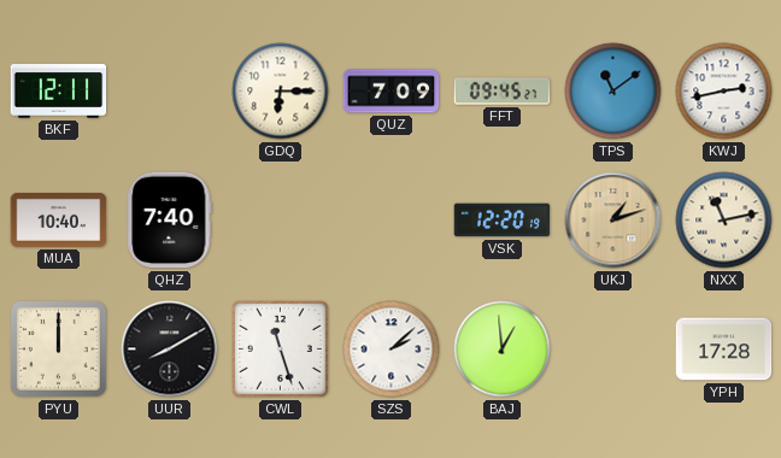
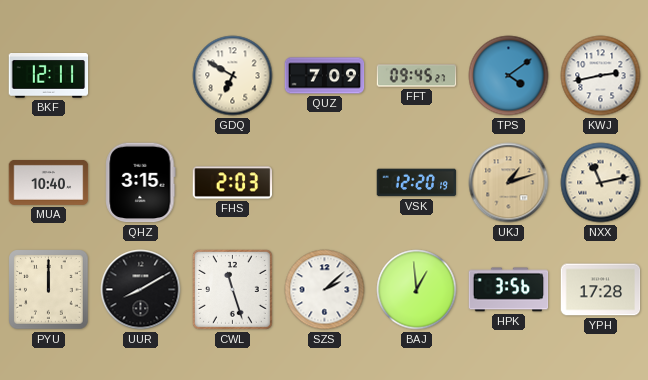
GDQ: 6:15 -> 6:50 (233, 76)
TPS: 11:09 -> 4:09 (509, 76)
QHZ: 7:40 -> 3:15 (141, 183)
FHS: none -> 2:03 (233, 183)
HPK: none -> 3:56 (509, 290)
